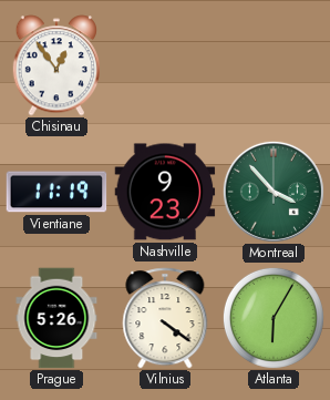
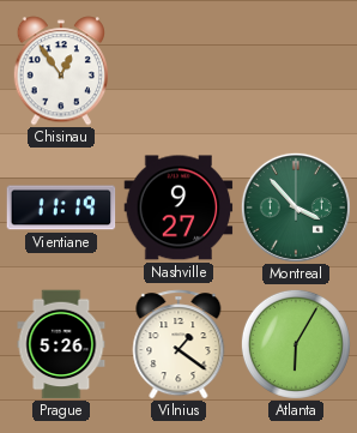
Nashville: 9:23 -> 9:27 (179, 208)
Vilnius: 4:21 -> 1:21 (179, 344)
